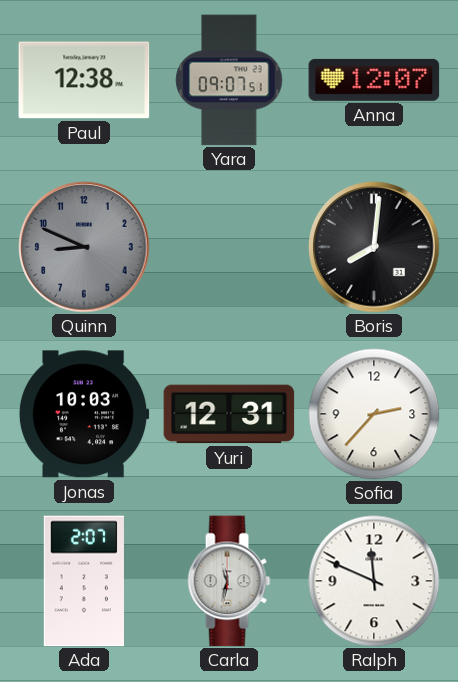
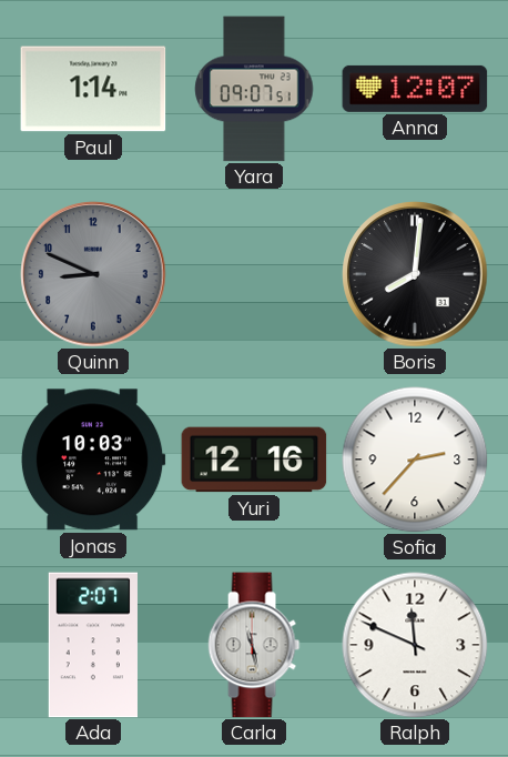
Paul: 12:38 -> 1:14 (93, 89)
Yuri: 12:31 -> 12:16 (254, 460)
Carla: 11:32 -> 11:28 (254, 645)
